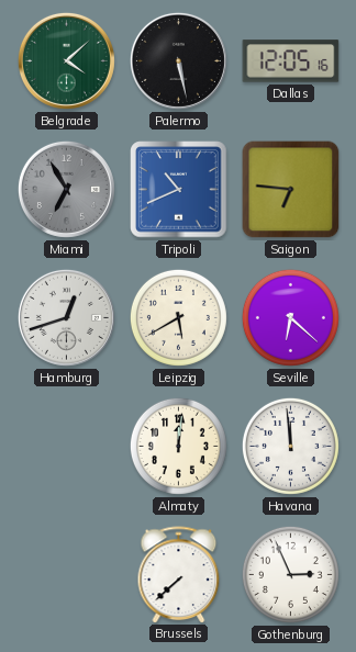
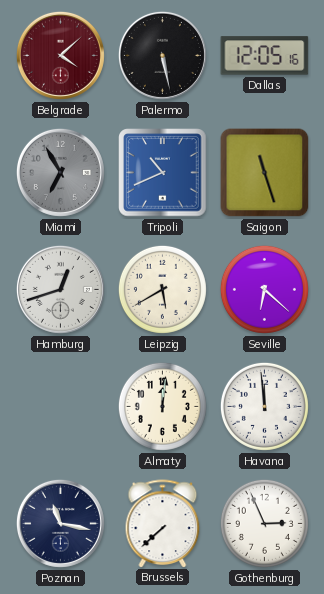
Belgrade dial: green -> burgundy (60, 55)
Saigon: 6:46 -> 11:27 (265, 173)
Poznan: none -> 11:17 (60, 523)
